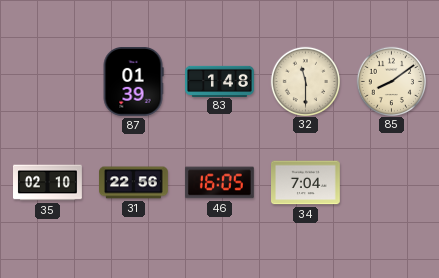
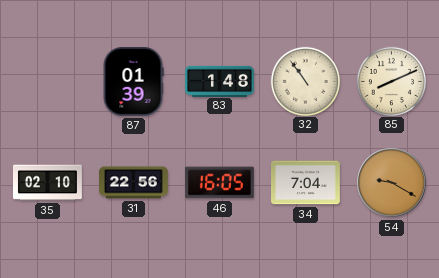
32: 11:30 -> 10:54 (305, 81)
85: 8:09 -> 8:11 (391, 81)
54: none -> 9:20 (392, 183)
